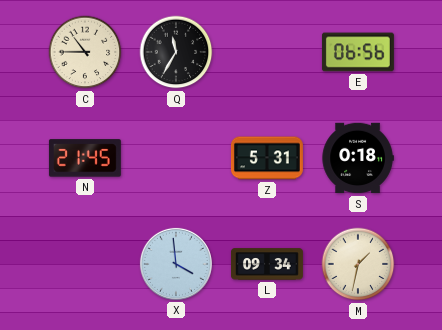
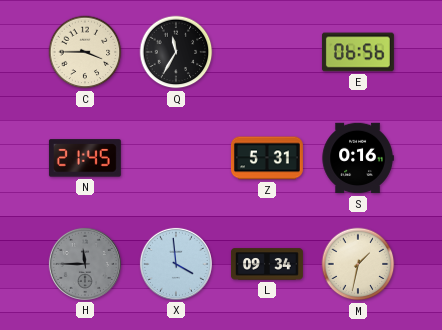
C: 10:45 -> 3:45 (85, 52)
S: 0:18 -> 0:16 (358, 158)
H: none -> 11:45 (85, 264)
